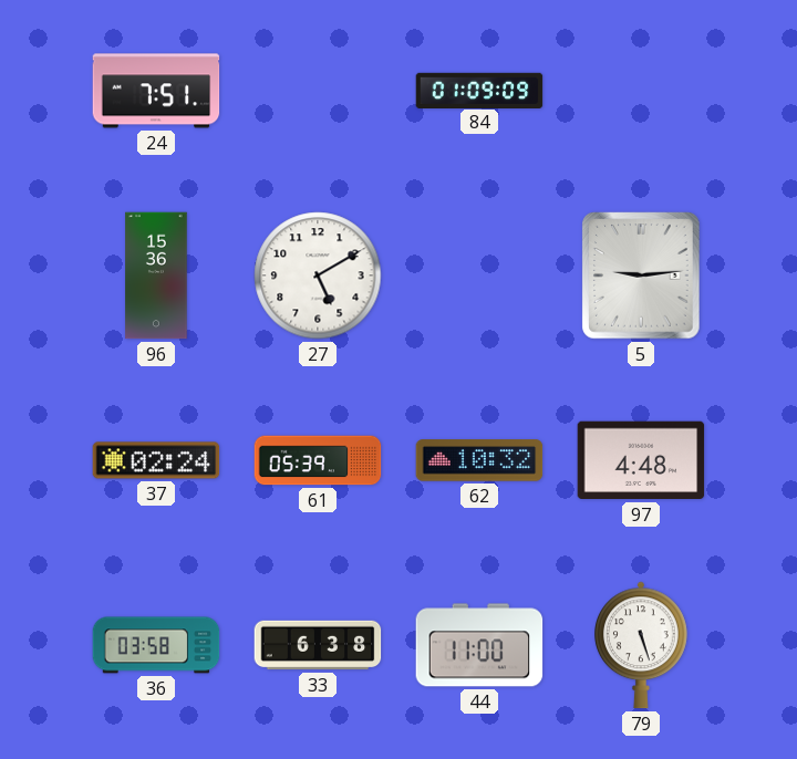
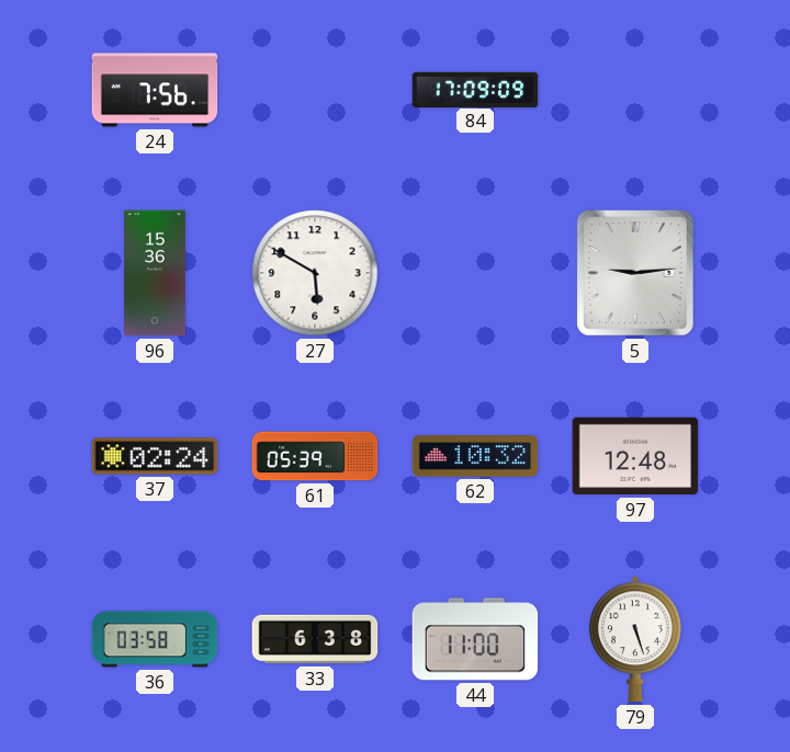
24: 7:51 -> 7:56 (155, 90)
84: 01:09 -> 17:09 (475, 89)
27: 5:10 -> 5:50 (315, 273)
97: 4:48 -> 12:48 (635, 456)
